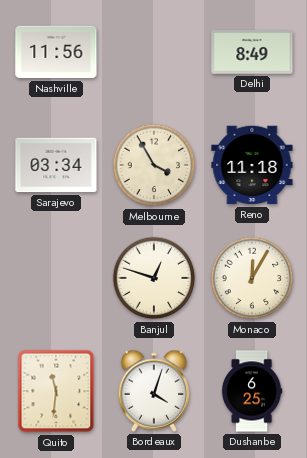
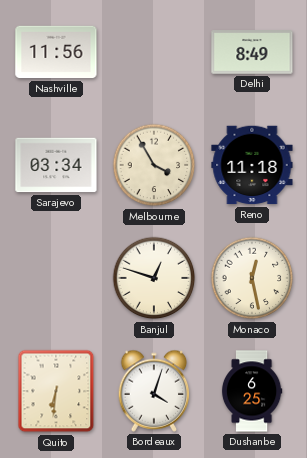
Monaco: 12:05 -> 12:28 (252, 278)
Quito: 11:31 -> 6:31 (56, 391)
